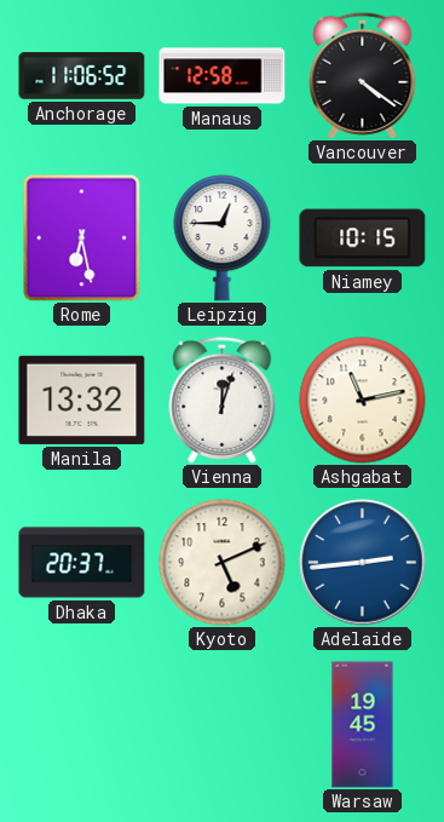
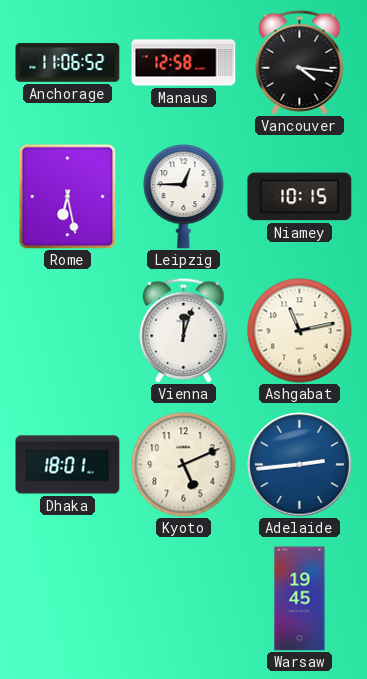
Vancouver: 4:21 -> 4:16 (300, 62)
Manila: 13:32 -> none (82, 399)
Dhaka: 20:37 -> 18:01 (68, 465)
